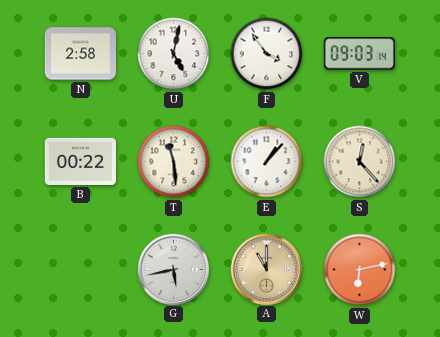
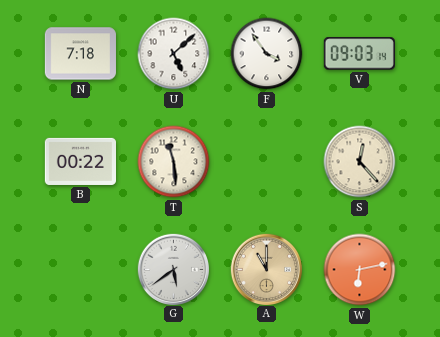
N: 2:58 -> 7:18 (80, 54)
U: 5:02 -> 5:08 (174, 54)
E: 1:07 -> none (267, 162)
G: 5:43 -> 5:39 (173, 269)
